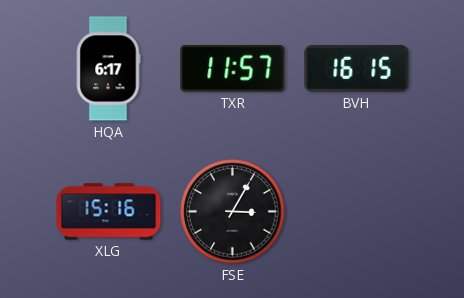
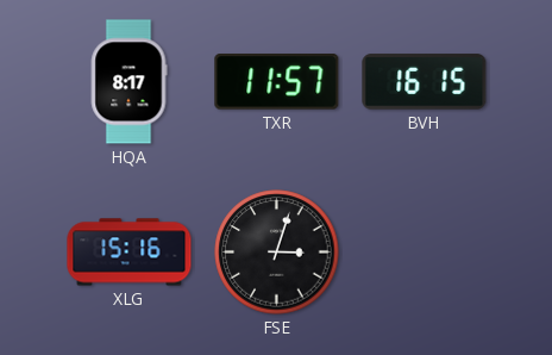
HQA: 6:17 -> 8:17 (128, 82)
FSE: 3:05 -> 3:03 (277, 253)
